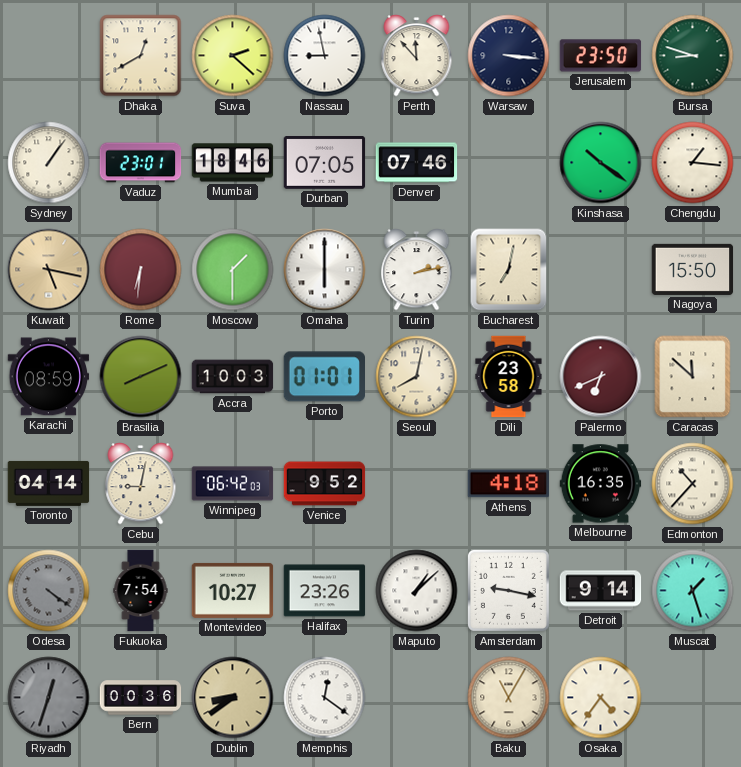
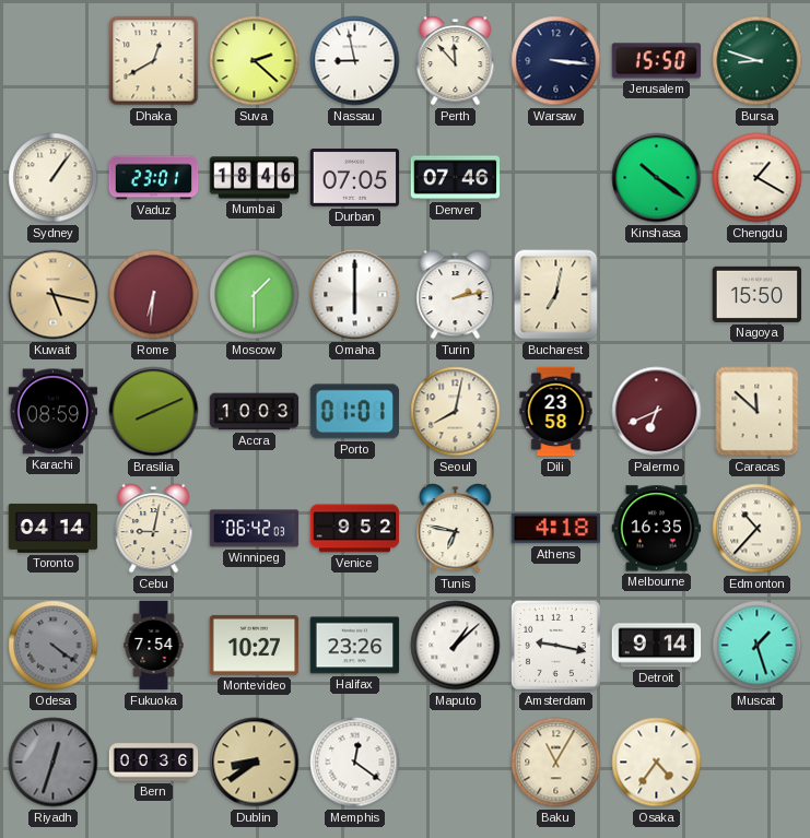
Jerusalem: 23:50 -> 15:50 (657, 61)
Chengdu: 1:16 -> 1:20 (758, 178)
Tunis: none -> 6:47 (456, 529)
